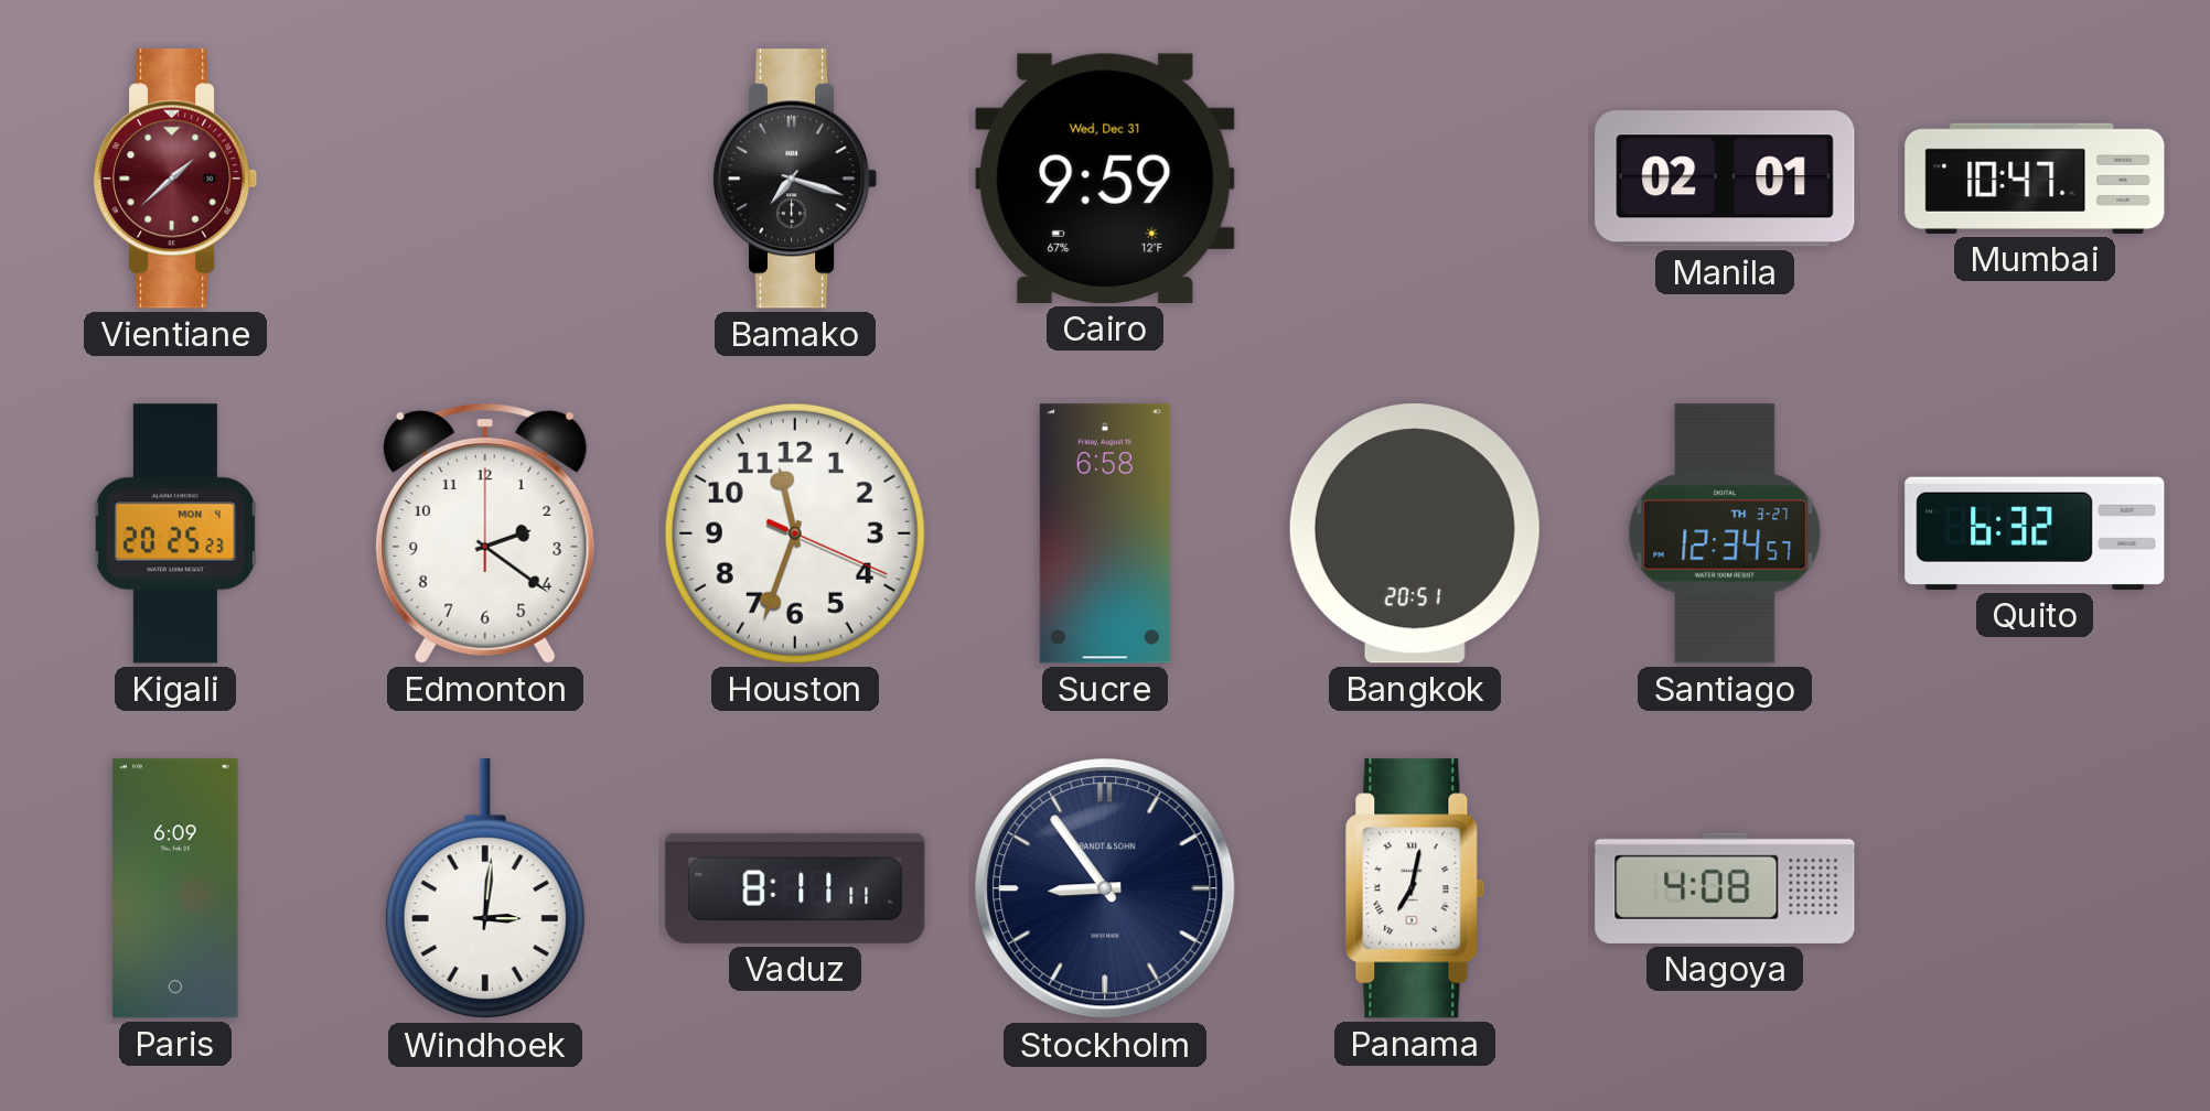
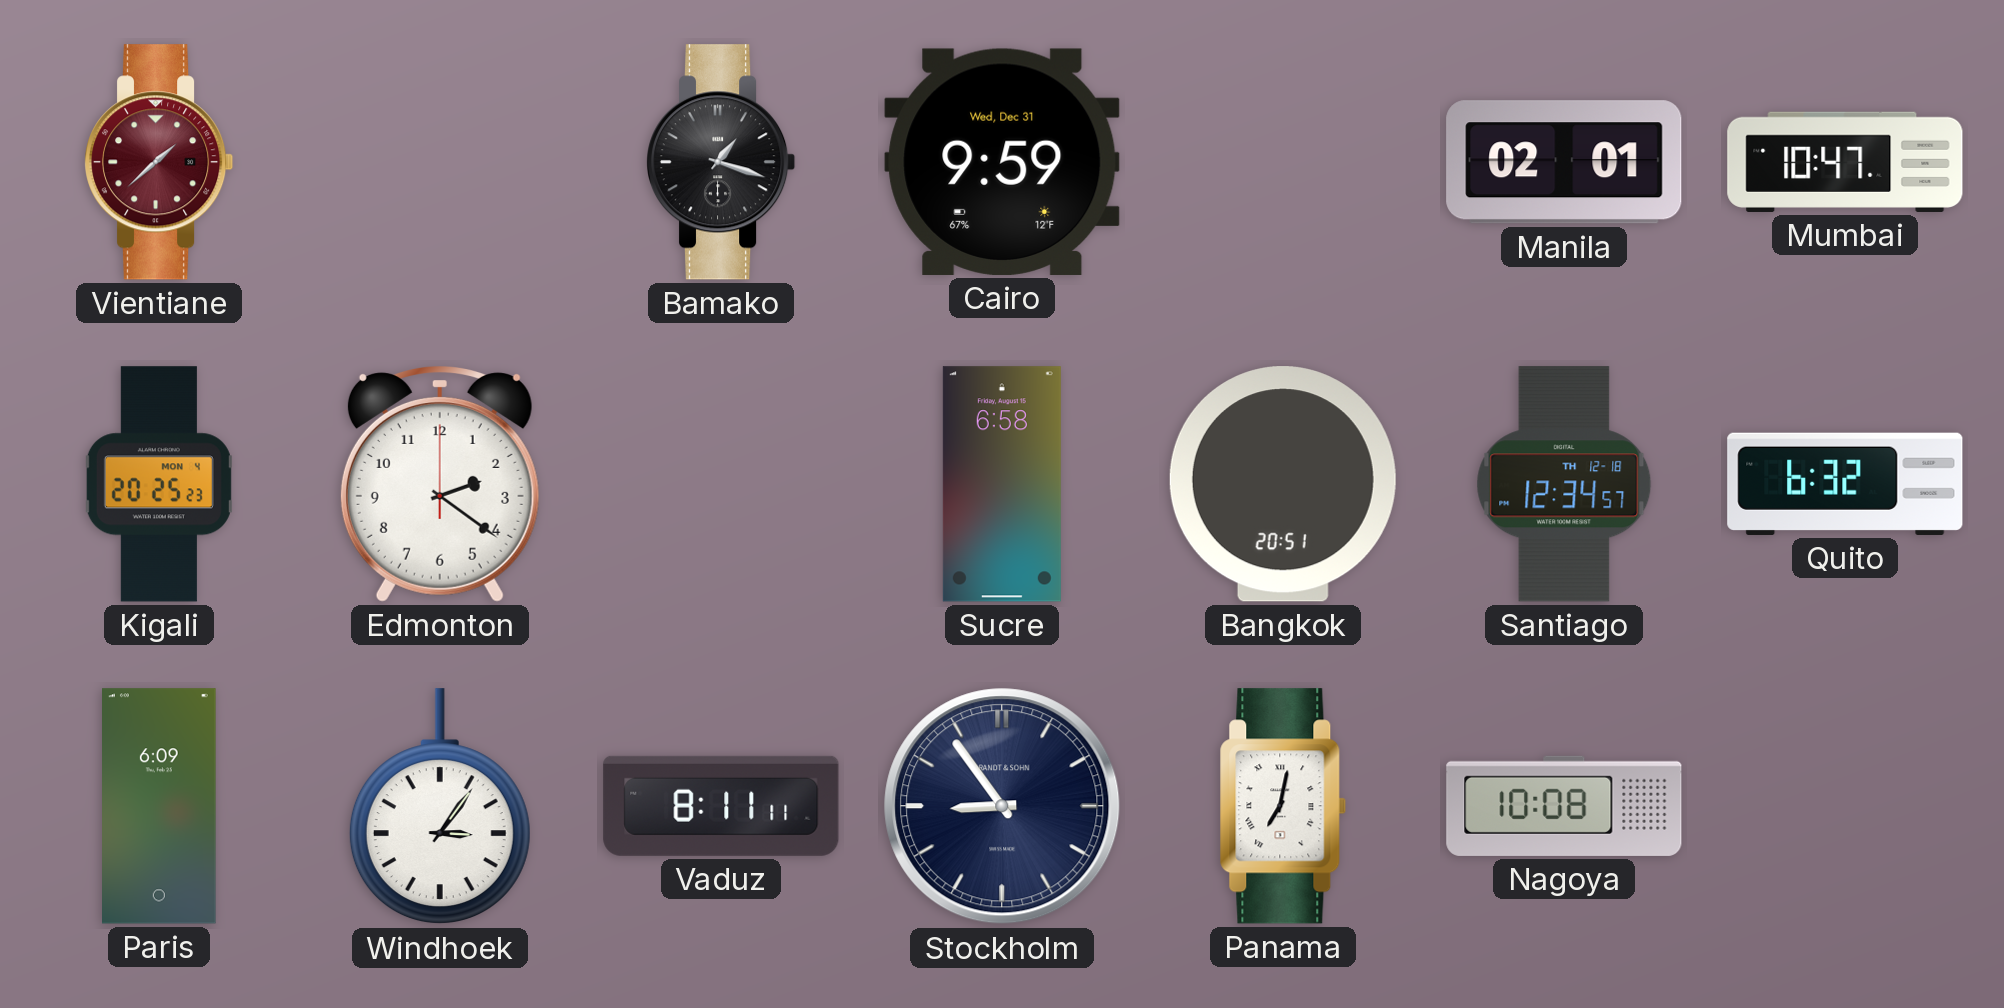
Bamako: 7:18 -> 1:18 (721, 162)
Houston: 11:33 -> none (795, 533)
Santiago date: TH 3-27 -> TH 12-18 (1564, 484)
Windhoek: 3:01 -> 3:06 (440, 807)
Nagoya: 4:08 -> 10:08 (1564, 806)
